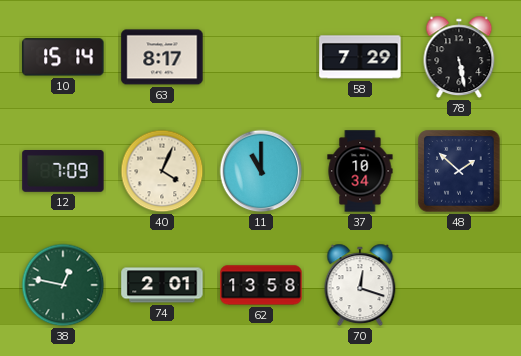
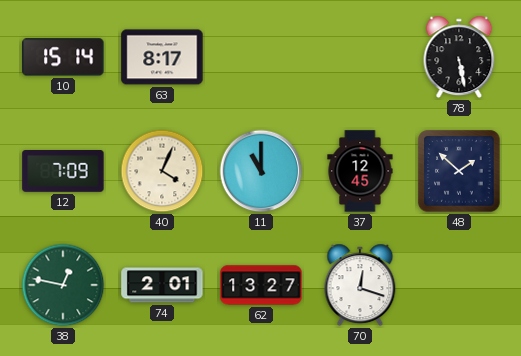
58: 7:29 -> none (360, 57)
37: 10:34 -> 12:45 (360, 171)
62: 13:58 -> 13:27 (261, 285)
